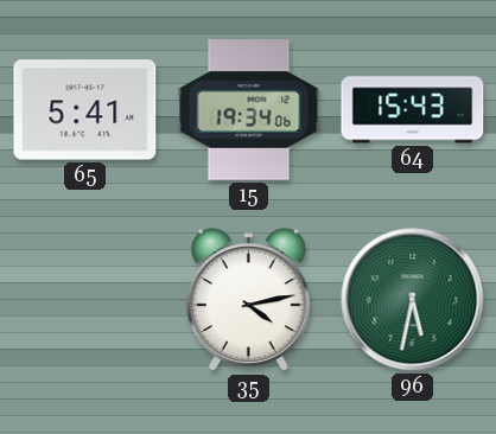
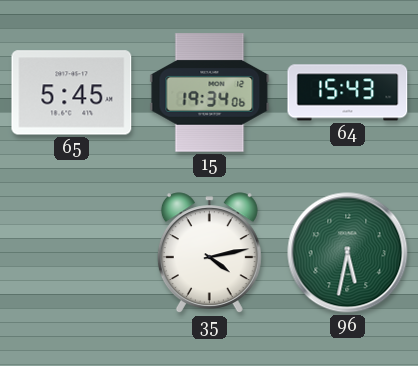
65: 5:41 -> 5:45 (72, 93)
